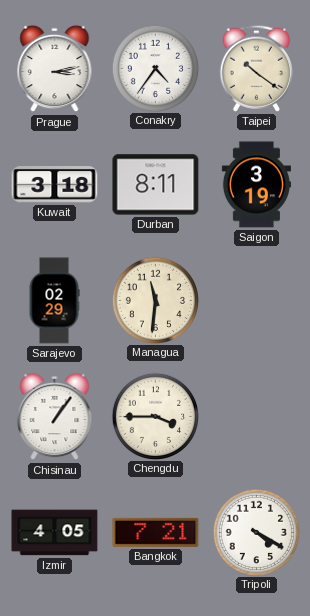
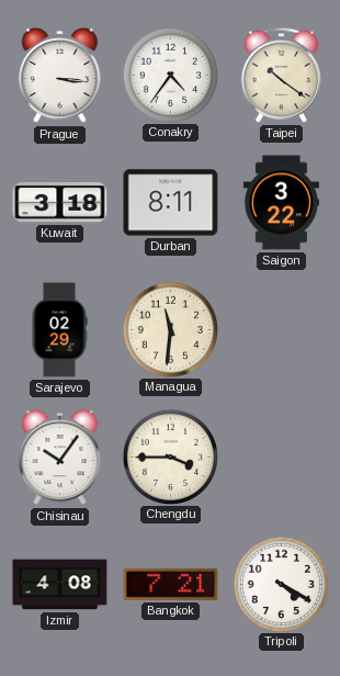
Prague: 3:13 -> 3:16 (60, 76)
Saigon: 3:19 -> 3:22 (281, 203)
Chisinau: 1:06 -> 10:06 (60, 458)
Izmir: 4:05 -> 4:08 (60, 585)
